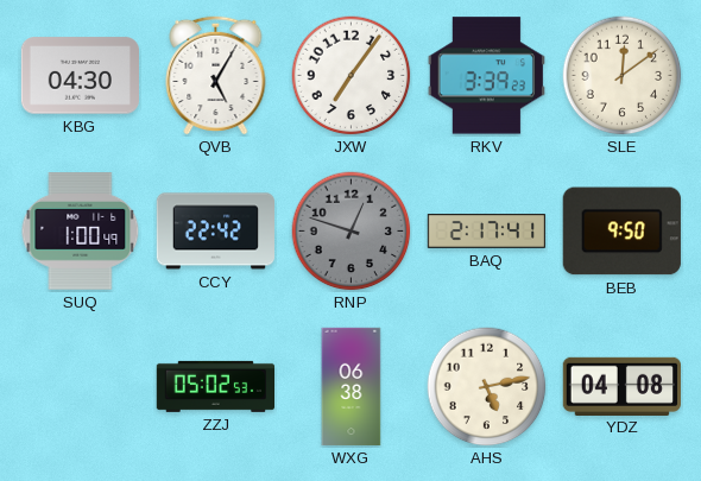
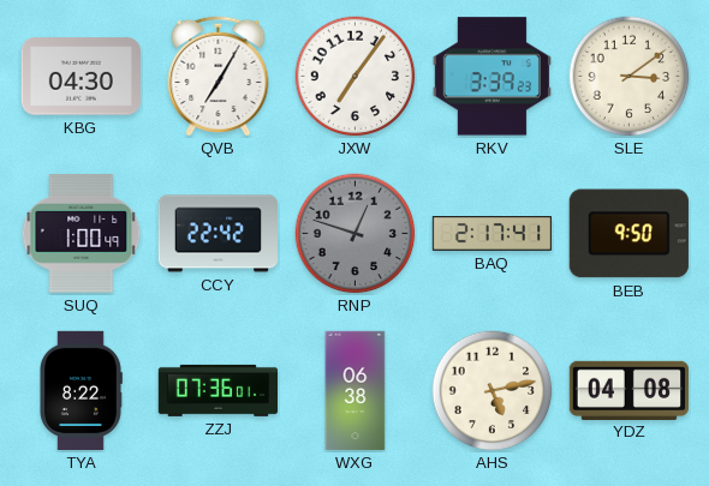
QVB: 5:05 -> 7:05 (219, 76)
SLE: 12:09 -> 3:09 (630, 77)
TYA: none -> 8:22 (82, 391)
ZZJ: 05:02 -> 07:36 (218, 390)
